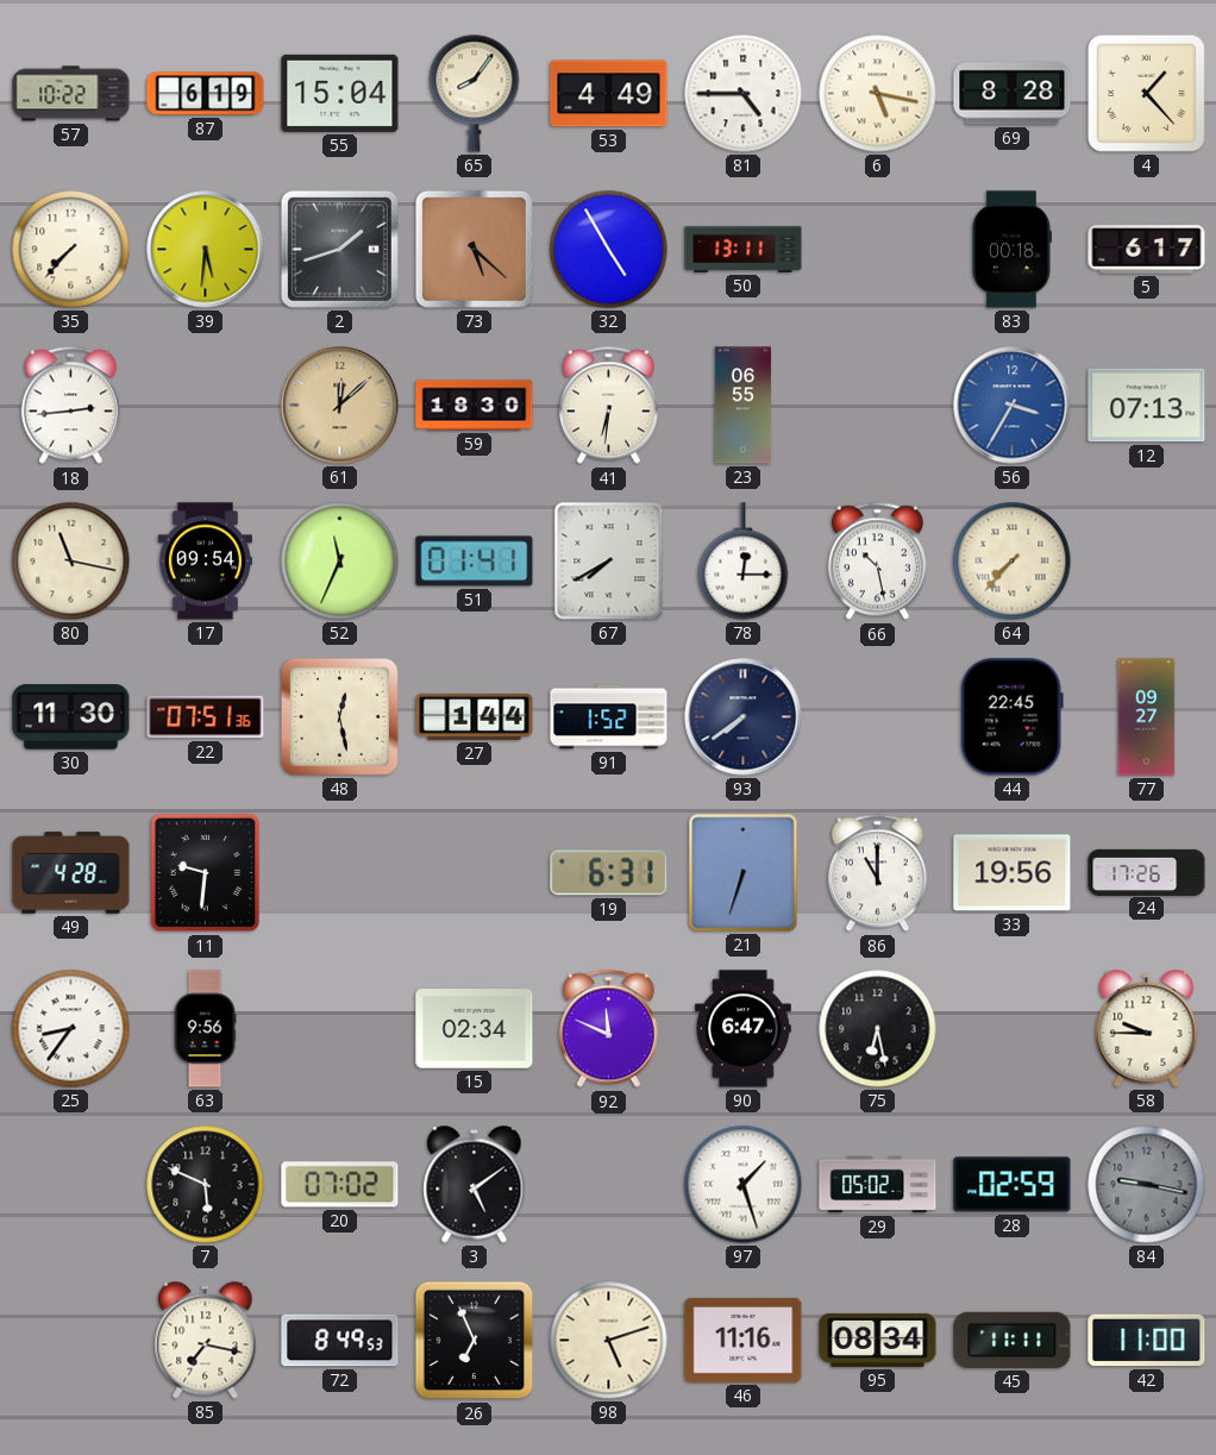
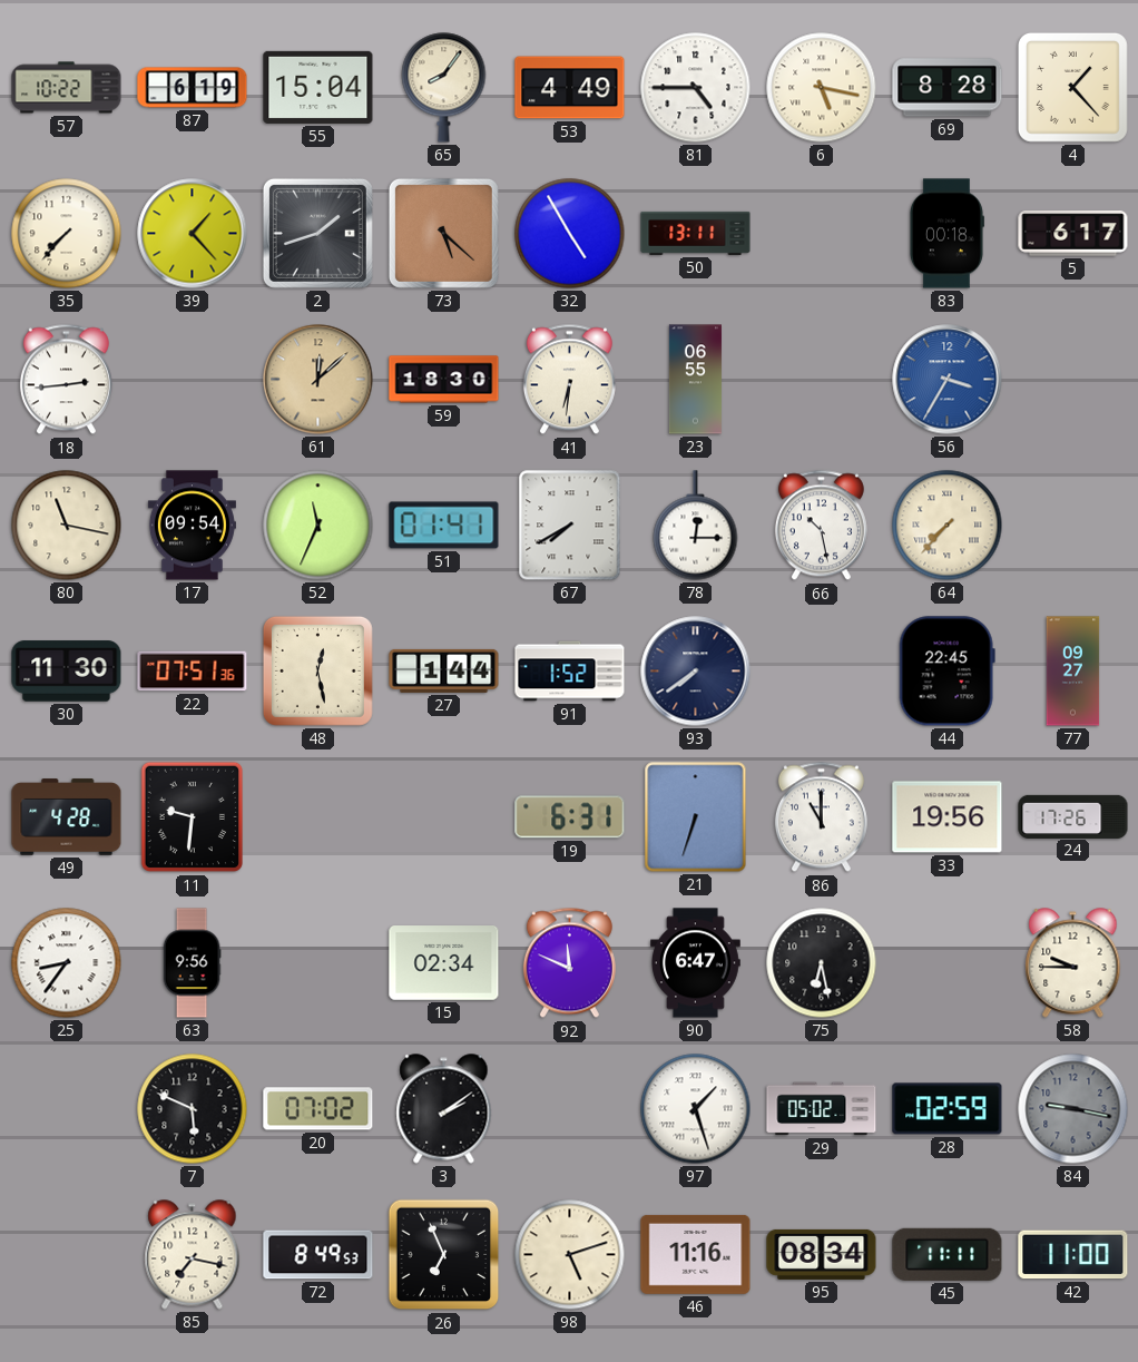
39: 5:31 -> 1:23 (193, 234)
12: 07:13 -> none (1147, 406)
3: 5:09 -> 2:09 (444, 1109)
